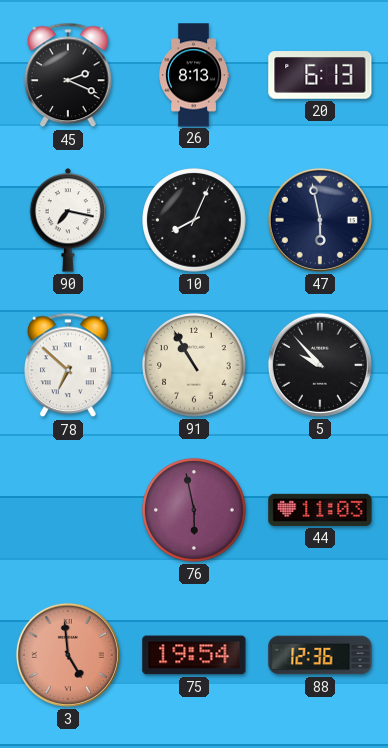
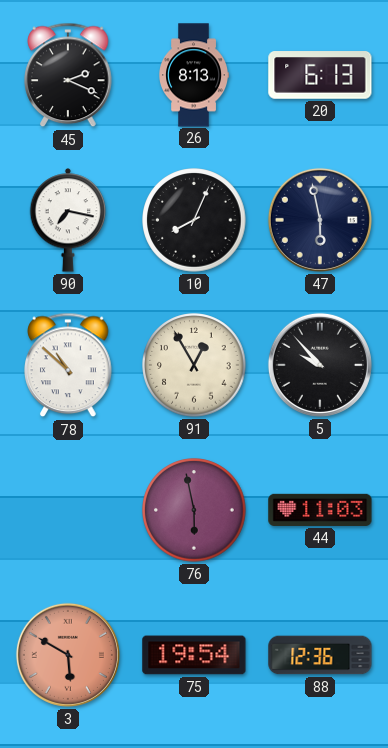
78: 6:52 -> 10:52 (68, 365)
91: 10:55 -> 12:55 (194, 365)
3: 4:59 -> 5:50 (68, 655)
